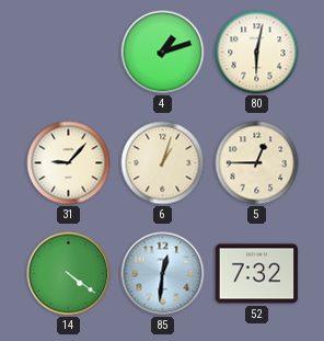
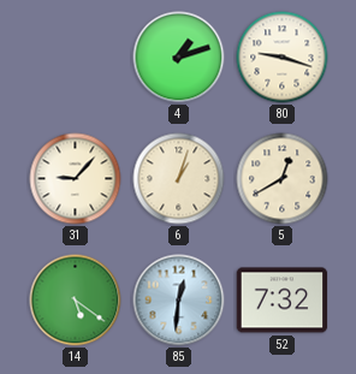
80: 6:02 -> 9:18 (283, 58)
5: 12:45 -> 12:40 (283, 179)
14: 4:21 -> 5:21 (76, 301)
